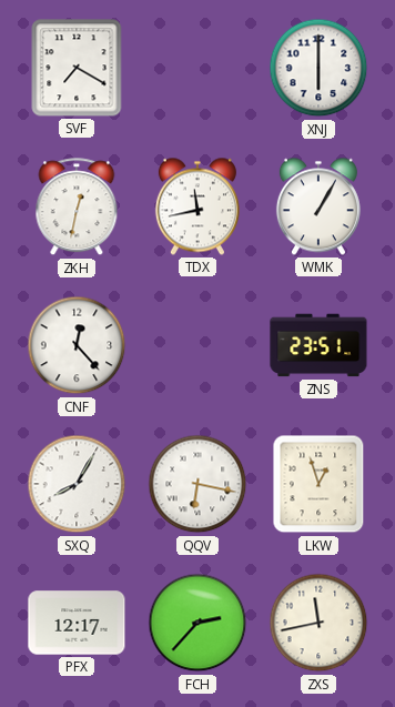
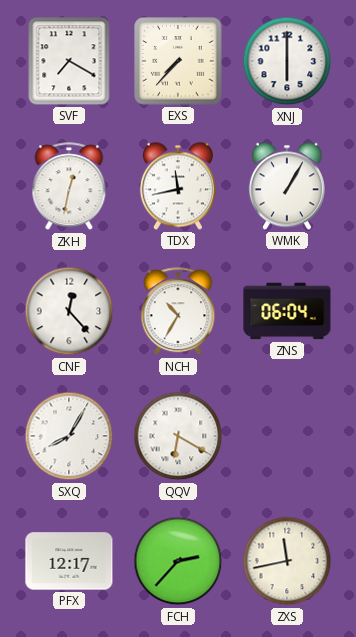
EXS: none -> 7:37 (178, 61)
NCH: none -> 10:35 (178, 312)
ZNS: 23:51 -> 06:04 (287, 311)
QQV: 6:17 -> 6:20 (178, 436)
LKW: 12:57 -> none (318, 484)
